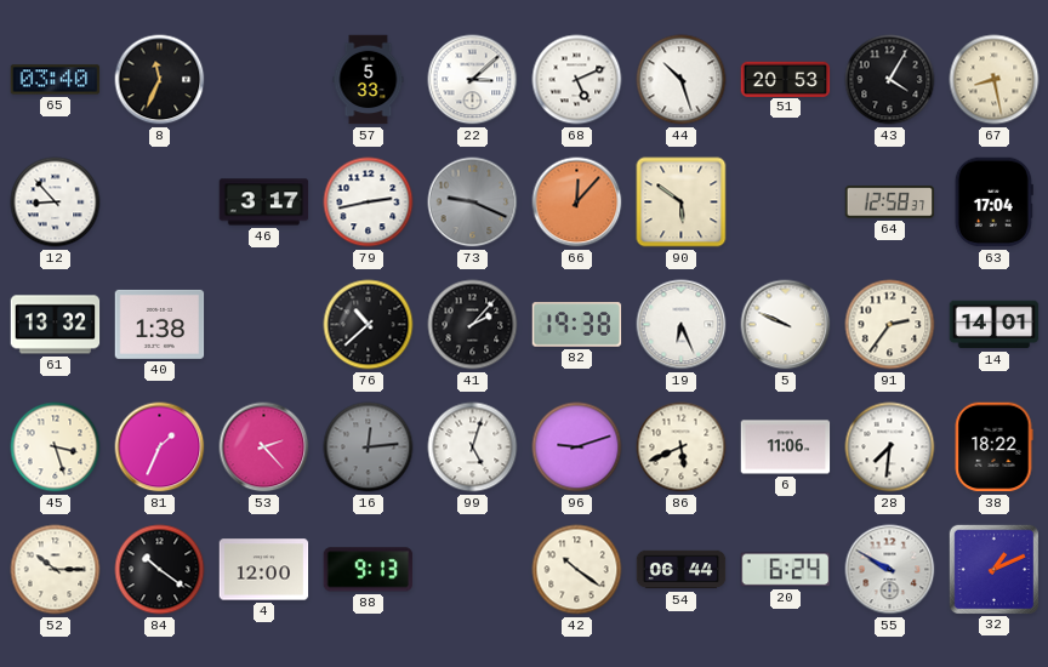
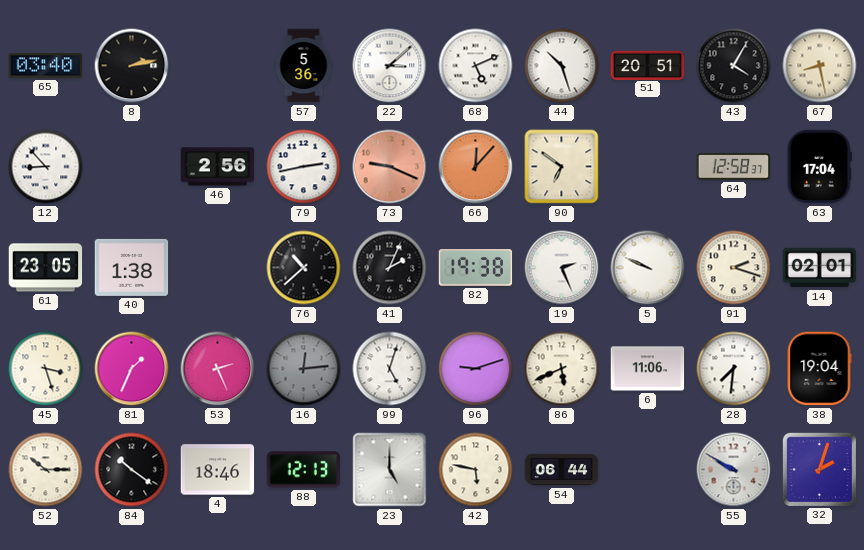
8: 11:34 -> 2:13 (132, 66)
57: 5:33 -> 5:36 (304, 66)
51: 20:53 -> 20:51 (648, 65)
46: 3:17 -> 2:56 (218, 167)
73 dial: grey -> salmon (390, 167)
90: 5:51 -> 6:51 (562, 167)
61: 13:32 -> 23:05 (46, 268)
41: 2:07 -> 2:04 (390, 268)
19: 6:26 -> 2:26 (562, 268)
91: 2:36 -> 2:18 (734, 268)
14: 14:01 -> 02:01 (820, 268)
53: 2:23 -> 2:26 (218, 369)
38: 18:22 -> 19:04 (819, 369)
4: 12:00 -> 18:46 (218, 470)
88: 9:13 -> 12:13 (304, 470)
23: none -> 5:00 (390, 470)
42: 10:21 -> 5:47 (476, 470)
20: 6:24 -> none (786, 570)
32: 1:11 -> 2:03 (819, 469)
